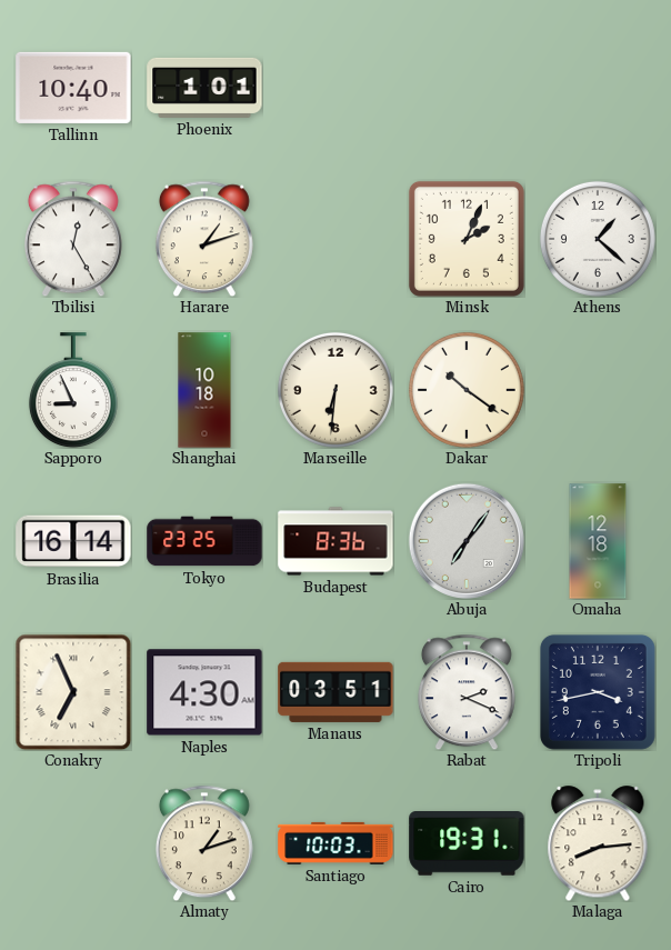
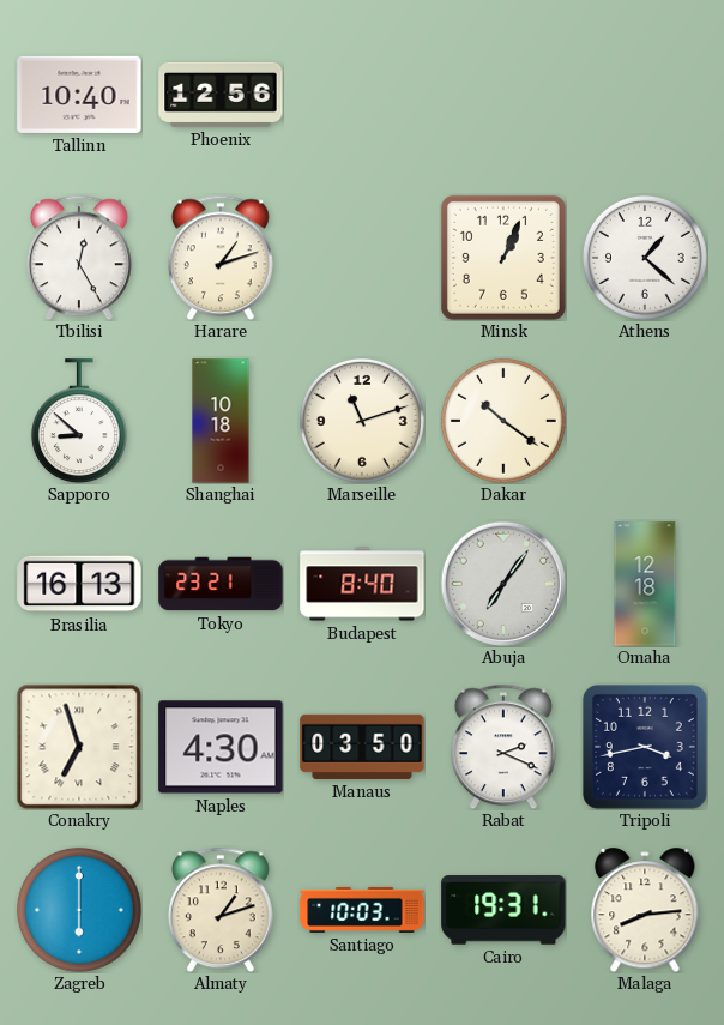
Phoenix: 1:01 -> 12:56 (221, 95)
Minsk: 2:04 -> 1:04 (503, 258)
Sapporo: 8:56 -> 8:52 (79, 421)
Marseille: 6:31 -> 11:12 (362, 421)
Brasilia: 16:14 -> 16:13 (79, 584)
Tokyo: 23:25 -> 23:21 (221, 584)
Budapest: 8:36 -> 8:40 (362, 584)
Conakry: 6:56 -> 6:57 (79, 747)
Manaus: 03:51 -> 03:50 (362, 747)
Zagreb: none -> 6:00 (79, 910)
